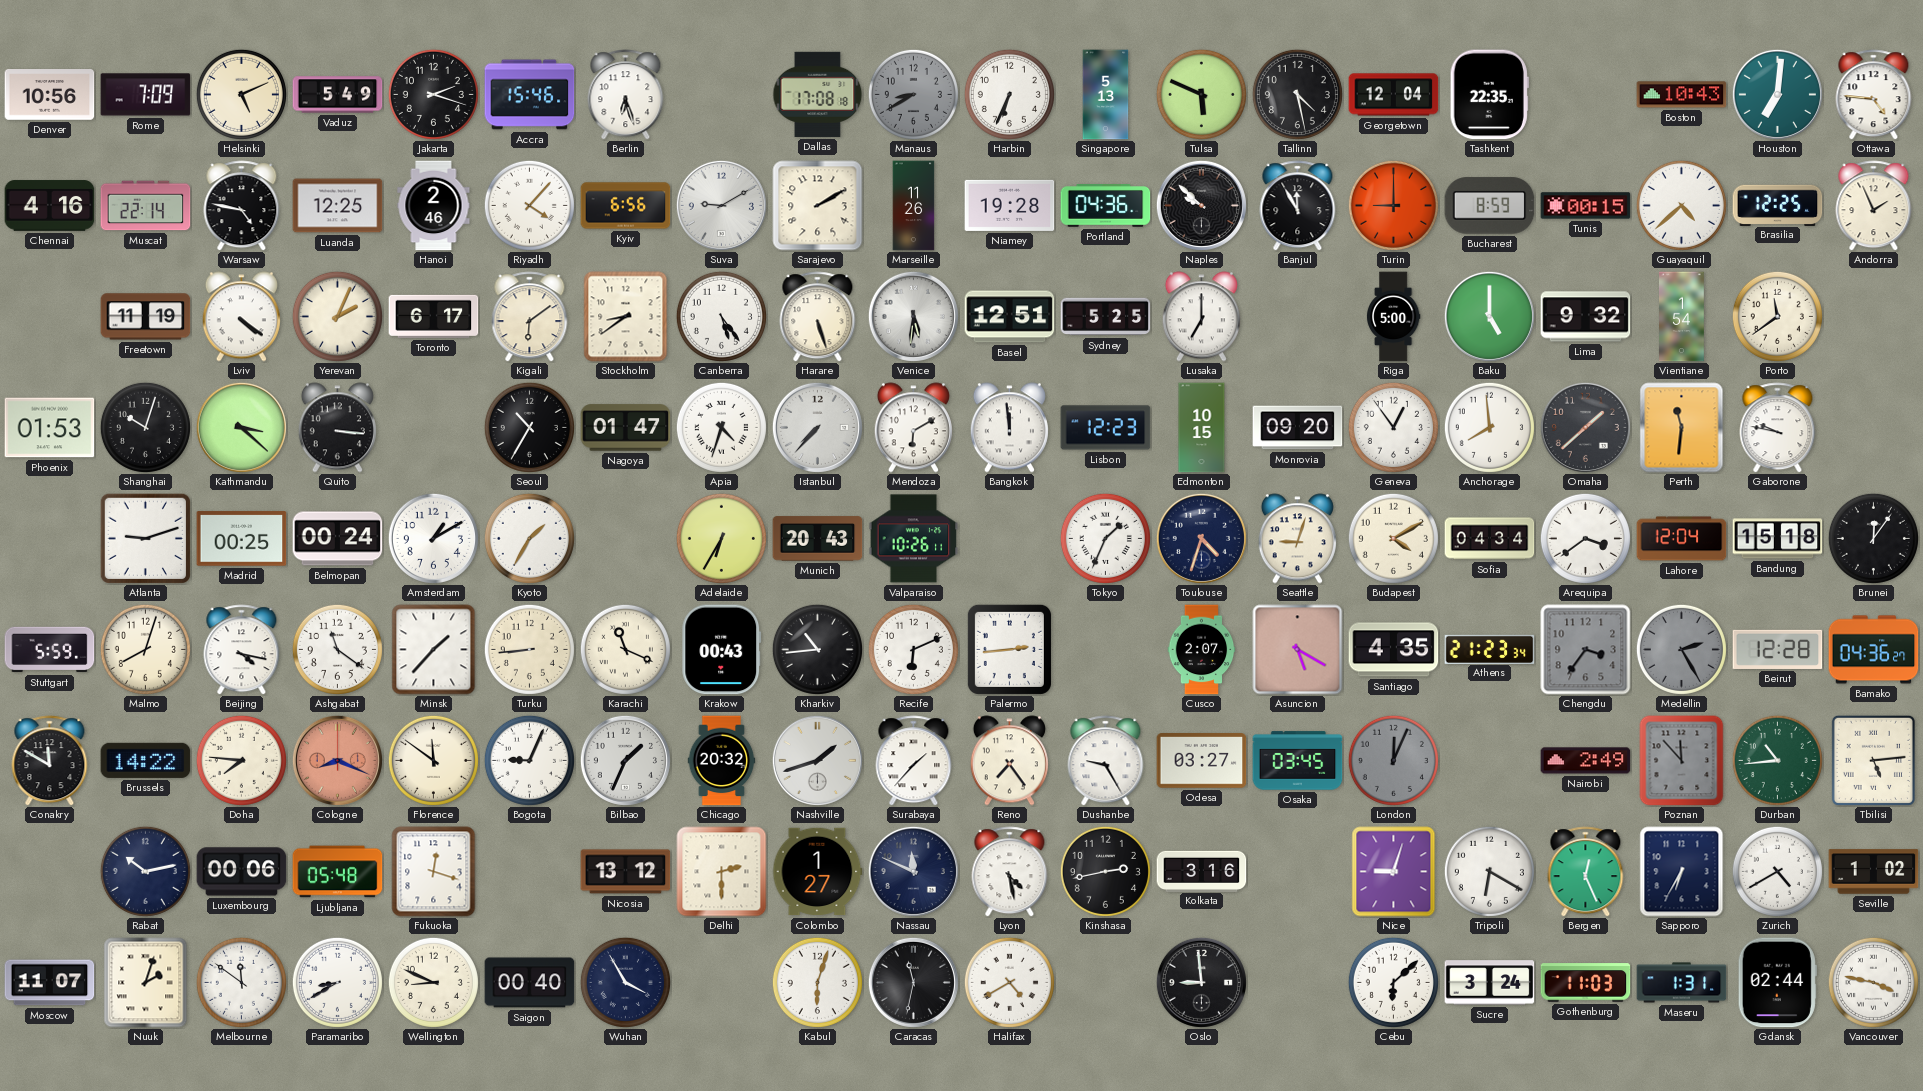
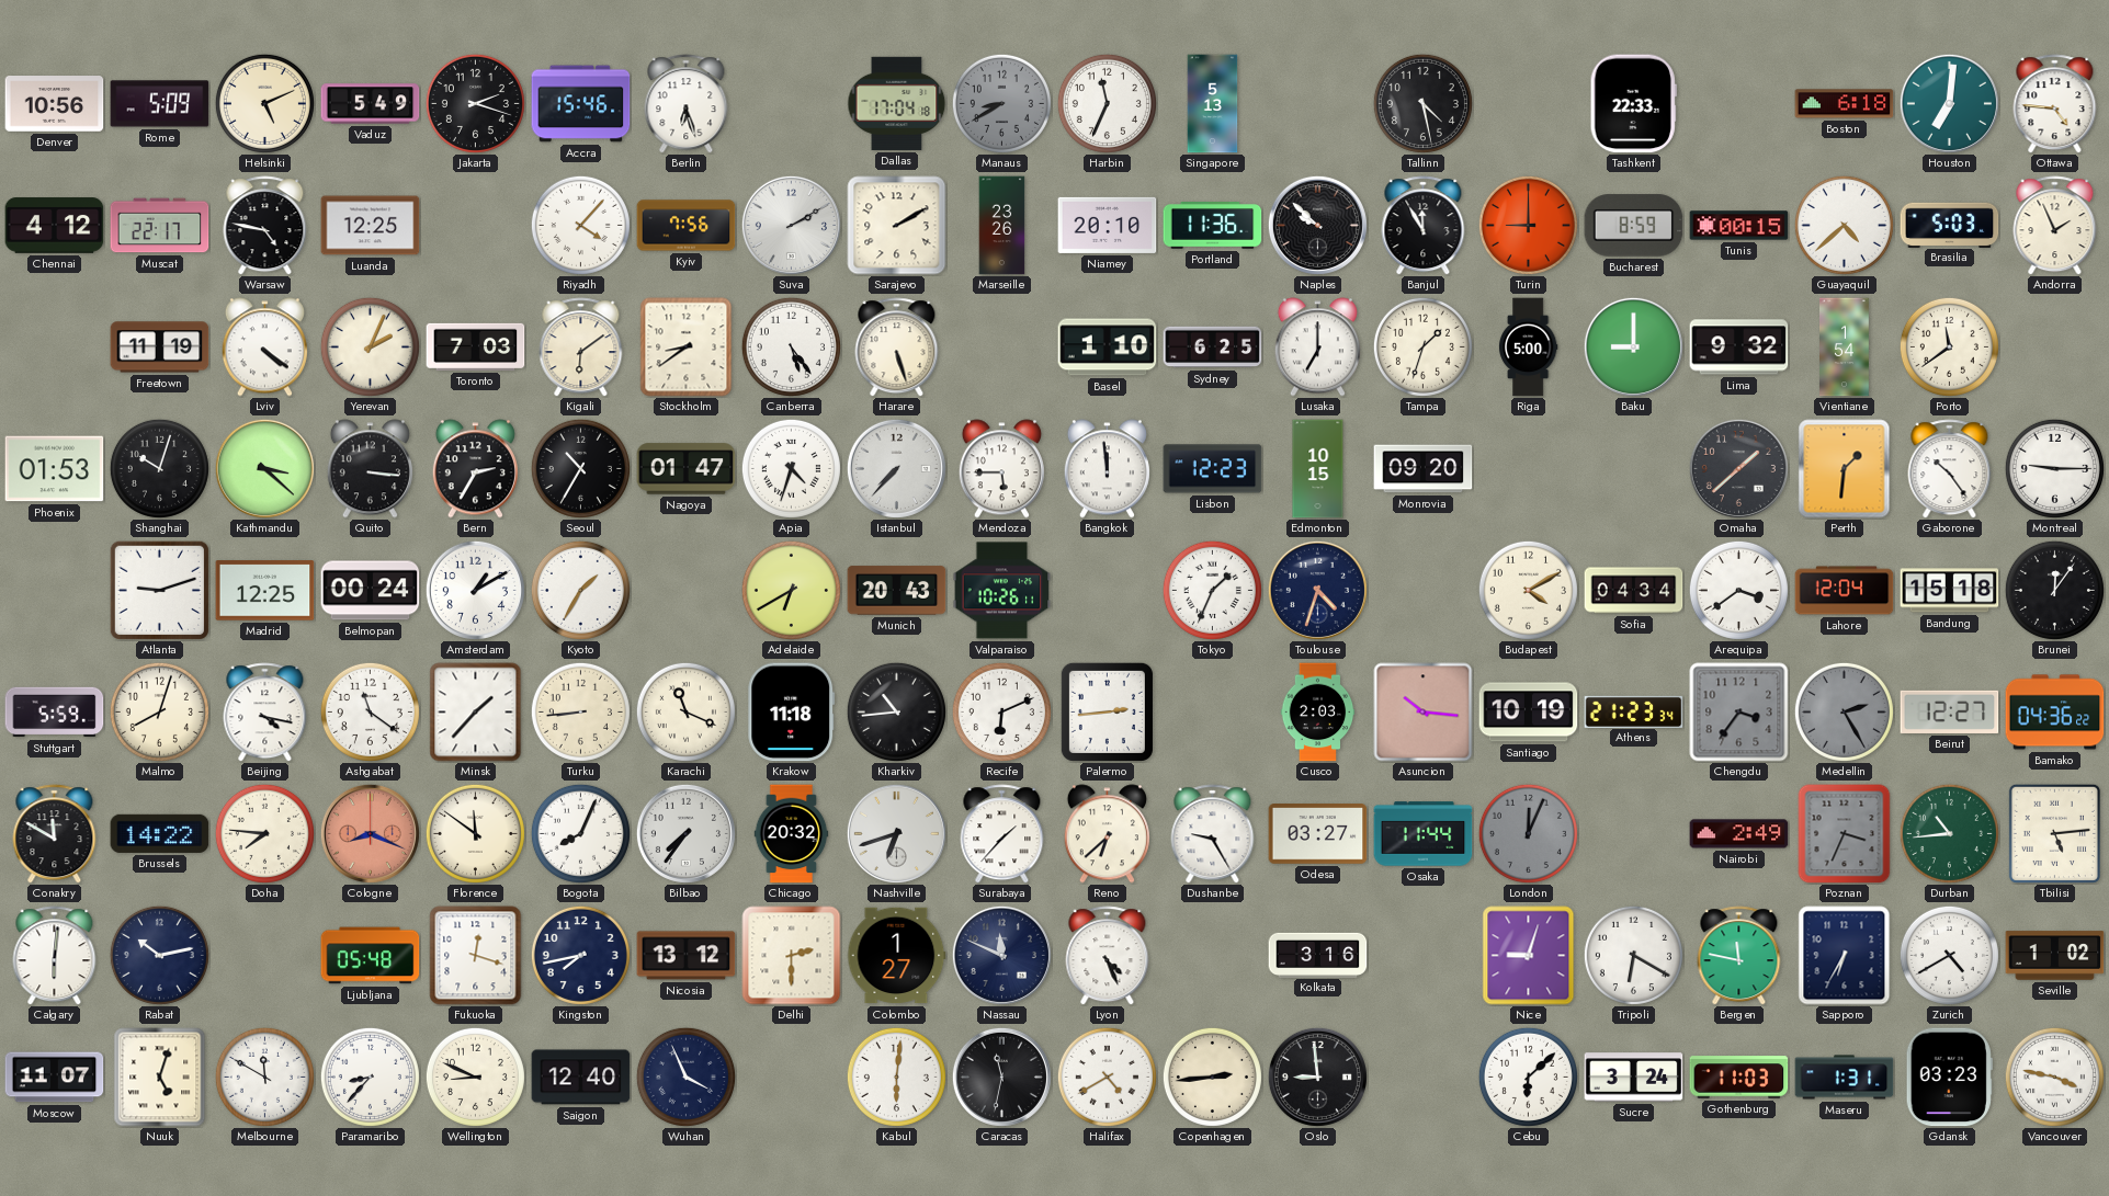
Rome: 7:09 -> 5:09 (160, 104)
Dallas: 17:08 -> 17:04 (897, 103)
Harbin: 6:34 -> 11:34 (1107, 103)
Tulsa: 5:49 -> none (1201, 94)
Georgetown: 12:04 -> none (1394, 95)
Tashkent: 22:35 -> 22:33 (1633, 104)
Boston: 10:43 -> 6:18 (1845, 104)
Chennai: 4:16 -> 4:12 (55, 226)
Muscat: 22:14 -> 22:17 (160, 226)
Hanoi: 2:46 -> none (434, 206)
Kyiv: 6:56 -> 7:56 (687, 226)
Suva: 9:10 -> 2:10 (791, 225)
Marseille: 11:26 -> 23:26 (1002, 226)
Niamey: 19:28 -> 20:10 (1108, 225)
Portland: 04:36 -> 11:36 (1213, 226)
Brasilia: 12:25 -> 5:03 (1950, 225)
Toronto: 6:17 -> 7:03 (476, 346)
Venice: 5:31 -> none (913, 316)
Basel: 12:51 -> 1:10 (1108, 348)
Sydney: 5:25 -> 6:25 (1213, 348)
Tampa: none -> 1:33 (1422, 346)
Baku: 5:00 -> 9:00 (1633, 346)
Bern: none -> 2:35 (475, 469)
Mendoza: 6:10 -> 5:45 (1001, 469)
Geneva: 12:54 -> none (1393, 427)
Anchorage: 7:59 -> none (1489, 427)
Perth: 11:31 -> 1:31 (1845, 469)
Gaborone: 9:47 -> 10:24 (1950, 469)
Montreal: none -> 9:15 (2054, 468)
Madrid: 00:25 -> 12:25 (265, 591)
Adelaide: 6:35 -> 6:40 (791, 590)
Seattle: 9:03 -> none (1297, 539)
Krakow: 00:43 -> 11:18 (792, 713)
Cusco: 2:07 -> 2:03 (1318, 713)
Asuncion: 5:20 -> 10:16 (1424, 713)
Santiago: 4:35 -> 10:19 (1529, 713)
Beirut: 12:28 -> 12:27 (1950, 711)
Bamako: 04:36:27 -> 04:36:22 (2055, 713)
Bogota: 9:04 -> 8:04 (580, 833)
Bilbao: 1:34 -> 7:36 (685, 833)
Nashville: 1:42 -> 6:42 (896, 833)
Reno: 7:24 -> 6:38 (1107, 834)
Osaka: 03:45 -> 11:44 (1424, 834)
Poznan: 11:53 -> 3:34 (1845, 834)
Calgary: none -> 6:01 (55, 956)
Luxembourg: 00:06 -> none (242, 872)
Kingston: none -> 7:43 (580, 955)
Lyon: 4:28 -> 4:26 (1108, 956)
Kinshasa: 2:43 -> none (1105, 871)
Bergen: 12:26 -> 11:47 (1739, 956)
Nuuk: 2:03 -> 5:03 (160, 1078)
Melbourne: 11:51 -> 11:50 (264, 1077)
Paramaribo: 8:40 -> 8:37 (370, 1077)
Saigon: 00:40 -> 12:40 (581, 1078)
Wuhan: 3:55 -> 3:56 (685, 1077)
Kabul: 6:03 -> 6:01 (896, 1077)
Copenhagen: none -> 2:44 (1212, 1077)
Gdansk: 02:44 -> 03:23 (1949, 1078)
